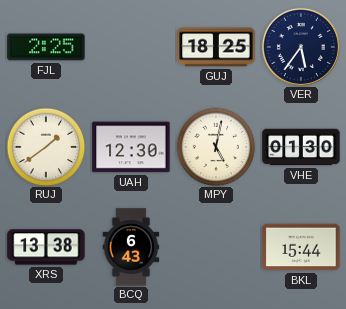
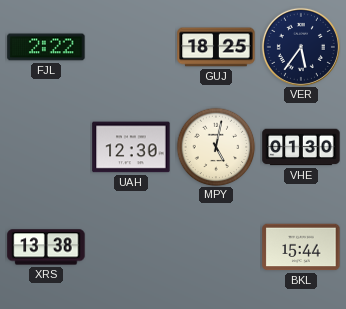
FJL: 2:25 -> 2:22 (46, 47)
RUJ: 1:39 -> none (46, 147)
BCQ: 6:43 -> none (131, 247)
